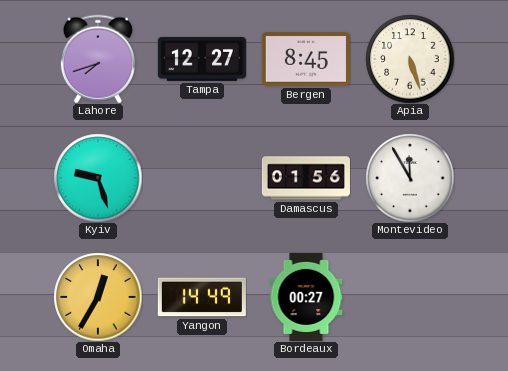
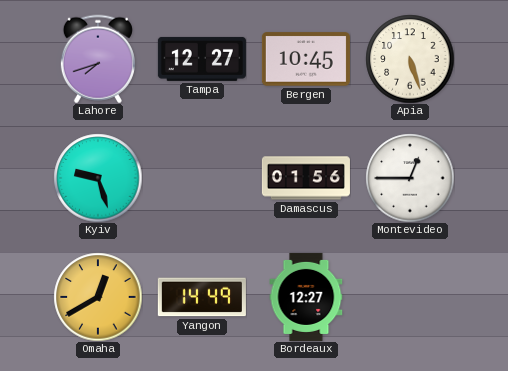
Bergen: 8:45 -> 10:45 (306, 59)
Montevideo: 11:55 -> 12:45 (410, 178)
Omaha: 12:35 -> 12:40 (98, 297)
Bordeaux: 00:27 -> 12:27 (306, 297)
